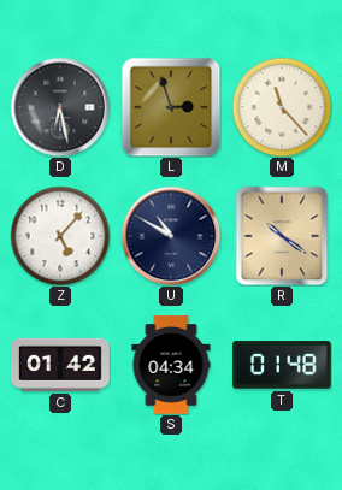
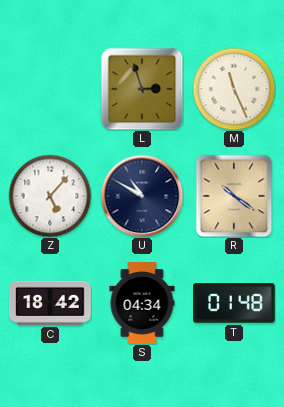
D: 6:28 -> none (60, 107)
M: 11:23 -> 11:26 (234, 89)
C: 01:42 -> 18:42 (50, 303)
